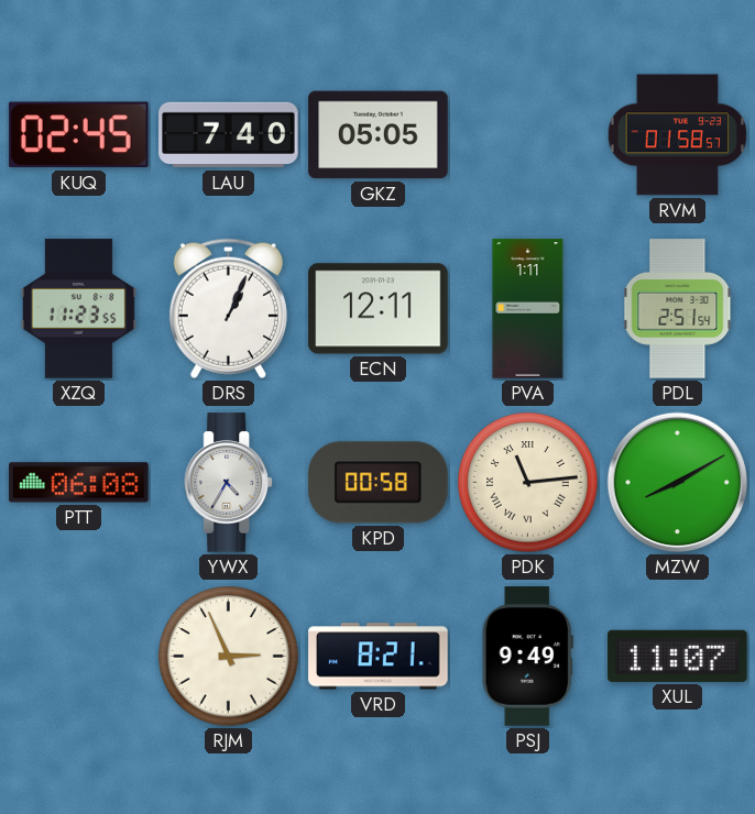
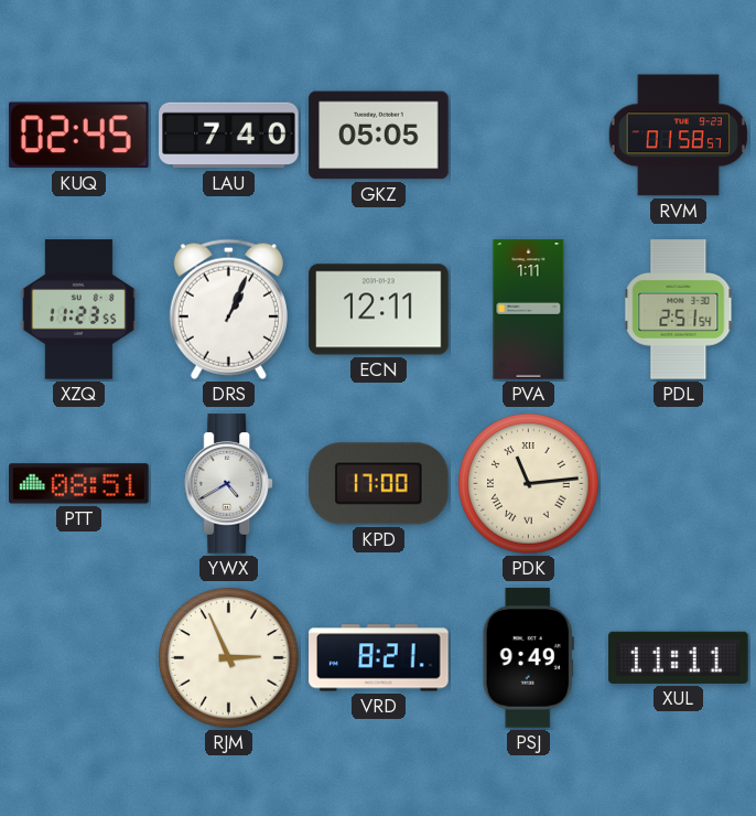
PTT: 06:08 -> 08:51 (79, 484)
YWX: 4:35 -> 4:40 (229, 484)
KPD: 00:58 -> 17:00 (379, 484)
MZW: 8:10 -> none (678, 483)
XUL: 11:07 -> 11:11 (679, 657)
